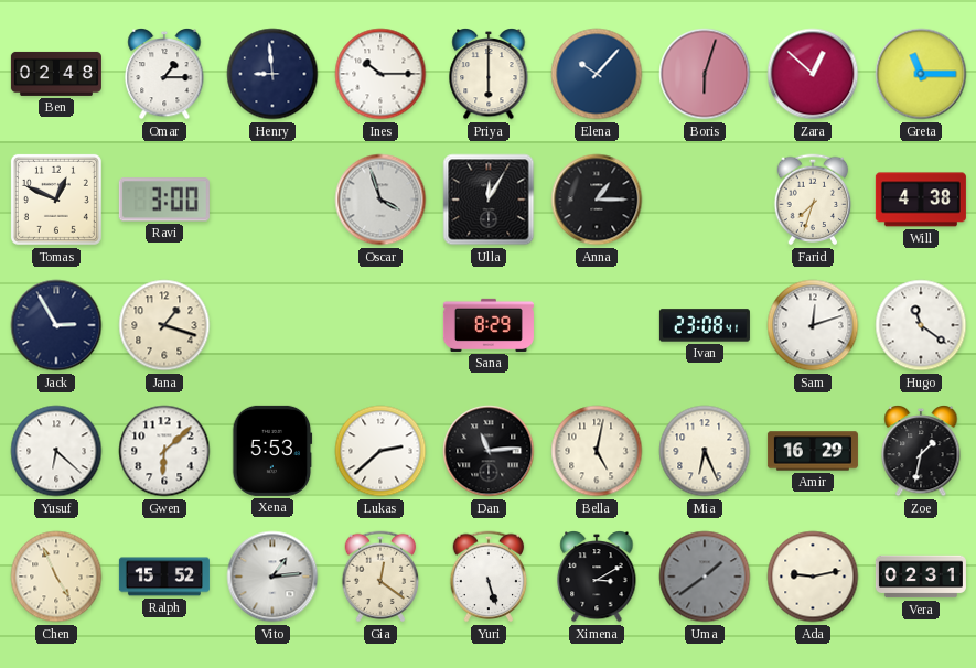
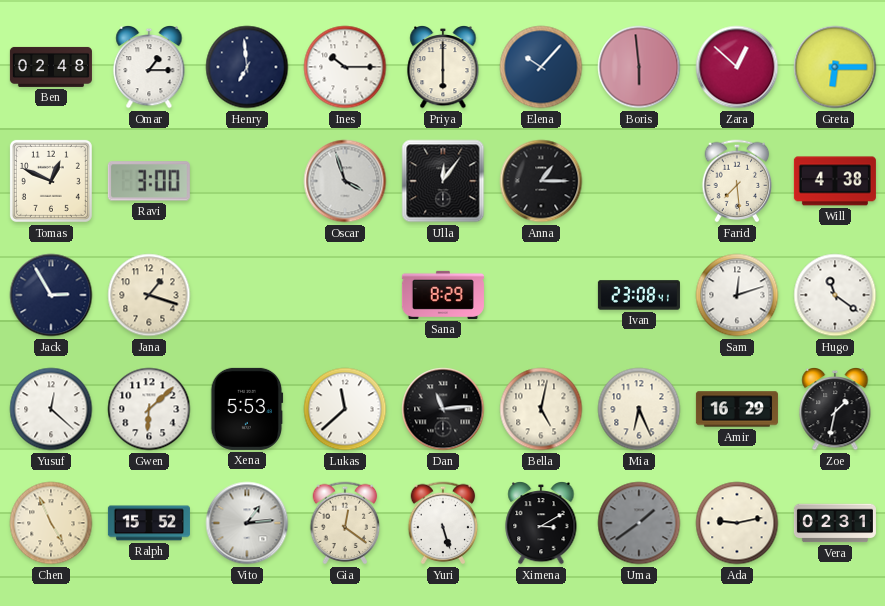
Henry: 8:59 -> 6:59 (247, 67)
Boris: 6:03 -> 5:59 (639, 67)
Greta: 11:15 -> 6:15 (835, 67)
Ulla: 12:05 -> 12:06 (443, 181)
Farid: 7:33 -> 7:29 (737, 181)
Yusuf: 6:22 -> 12:22 (51, 409)
Lukas: 2:38 -> 11:38 (345, 409)
